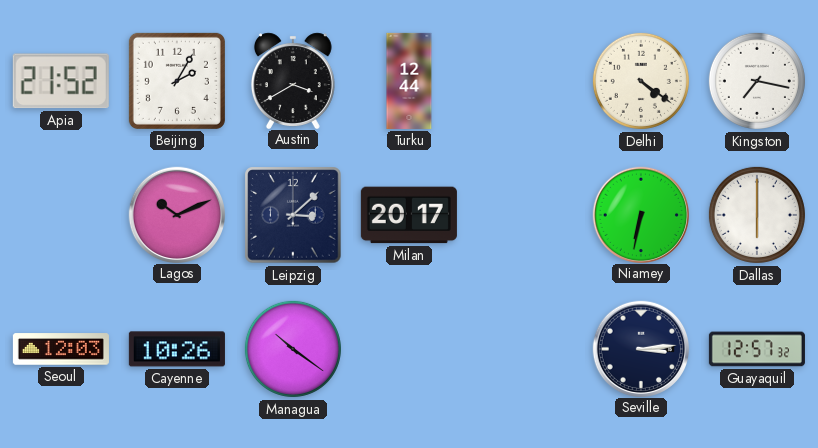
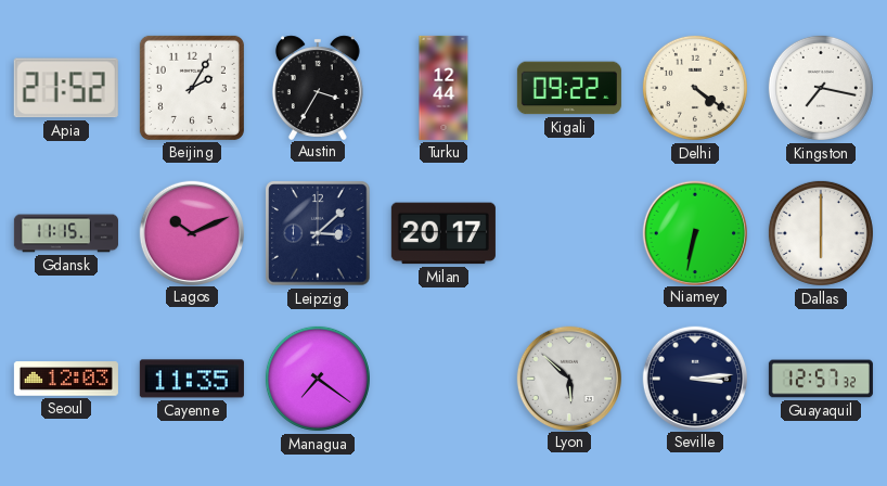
Austin: 3:40 -> 3:35 (318, 87)
Kigali: none -> 09:22 (569, 88)
Gdansk: none -> 11:15 (66, 233)
Cayenne: 10:26 -> 11:35 (192, 379)
Managua: 10:21 -> 7:21 (318, 379)
Lyon: none -> 5:52 (568, 378)
